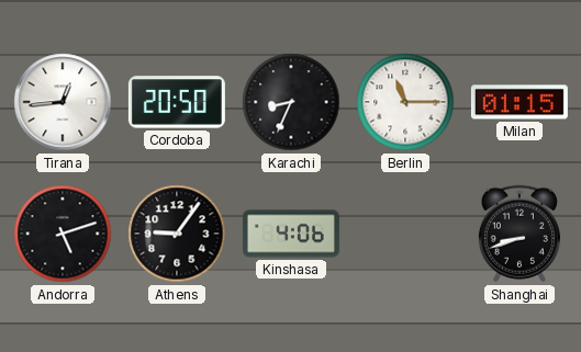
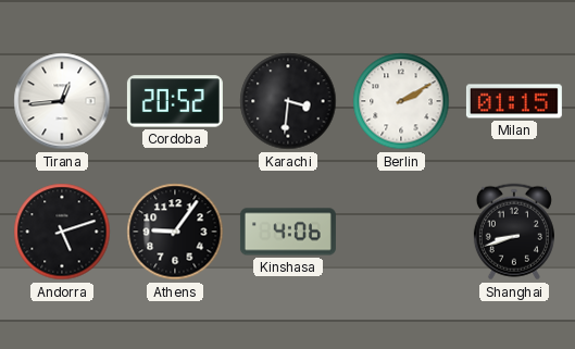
Cordoba: 20:50 -> 20:52 (175, 101)
Karachi: 8:34 -> 3:31 (288, 101)
Berlin: 11:15 -> 2:10 (401, 101)
